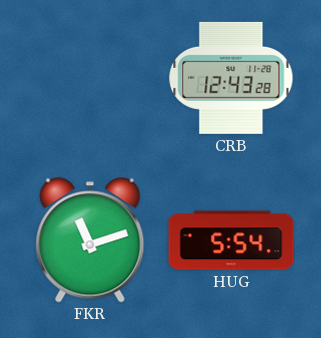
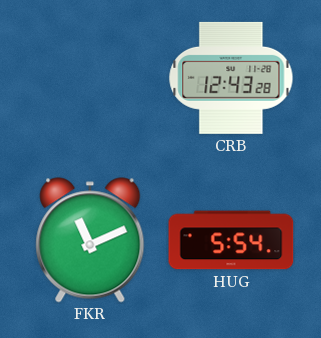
FKR: 11:12 -> 11:11 (90, 240)
